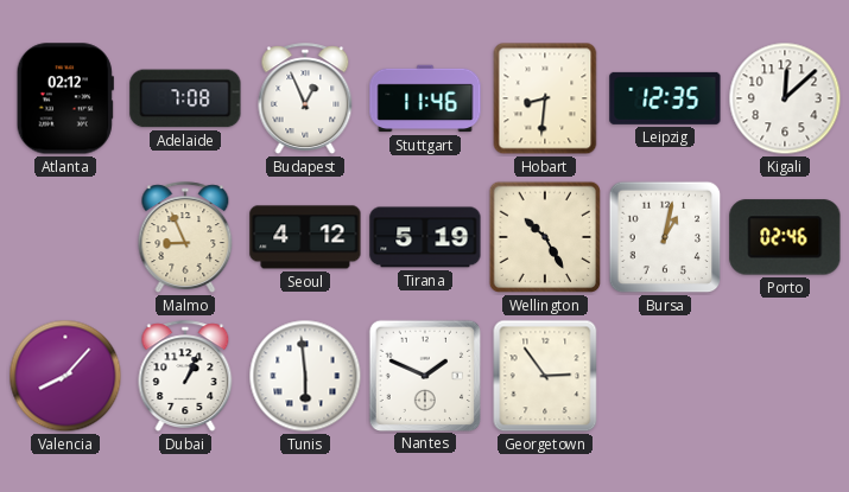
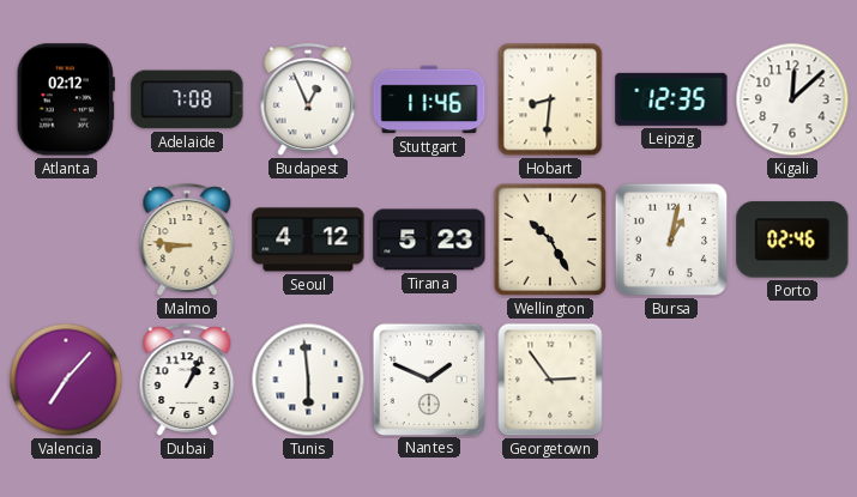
Malmo: 8:56 -> 8:46 (187, 240)
Tirana: 5:19 -> 5:23 (429, 240)
Valencia: 8:07 -> 7:07 (66, 380)
